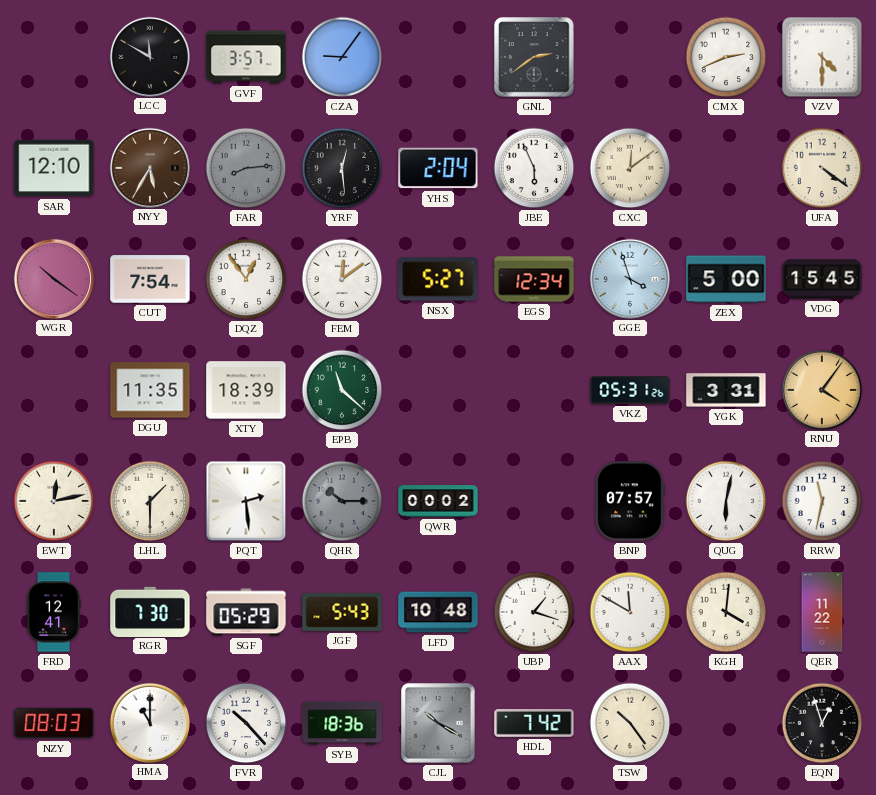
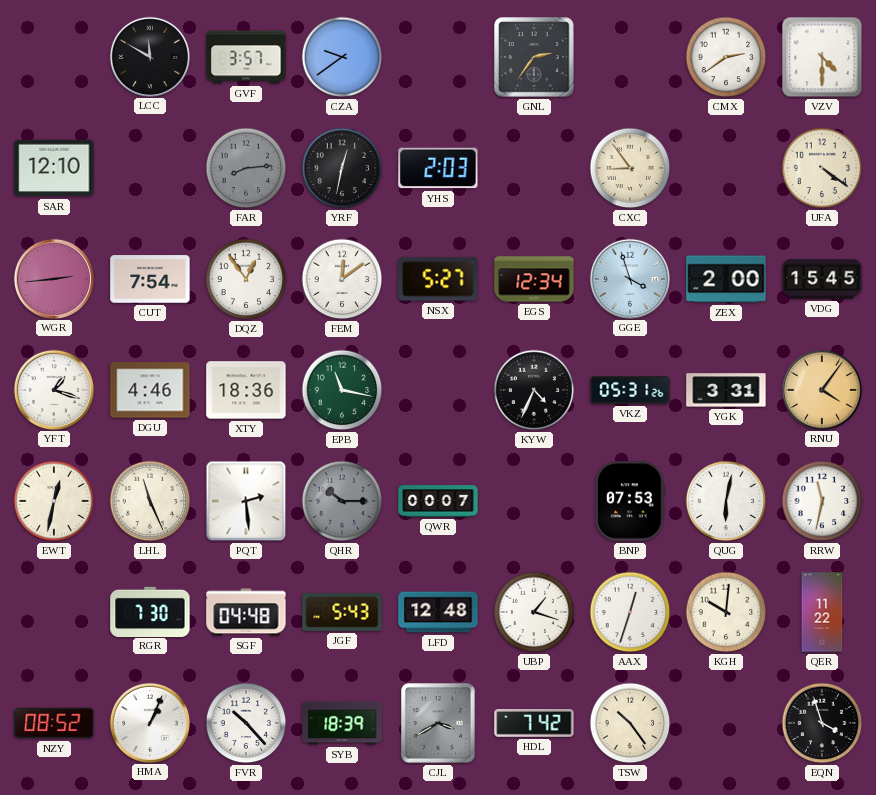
CZA: 9:06 -> 9:39 (342, 57)
GNL: 2:39 -> 2:36 (534, 57)
CMX: 2:41 -> 2:39 (726, 57)
NYY: 5:35 -> none (149, 167)
YRF: 12:29 -> 12:32 (342, 168)
YHS: 2:04 -> 2:03 (438, 168)
JBE: 5:56 -> none (534, 168)
CXC: 12:09 -> 8:54 (630, 168)
WGR: 10:21 -> 2:44 (53, 278)
ZEX: 5:00 -> 2:00 (726, 279)
YFT: none -> 1:18 (53, 389)
DGU: 11:35 -> 4:46 (150, 390)
XTY: 18:39 -> 18:36 (246, 390)
EPB: 11:22 -> 11:17 (342, 390)
KYW: none -> 4:34 (534, 390)
EWT: 12:13 -> 12:32 (54, 501)
LHL: 1:30 -> 11:26 (150, 501)
QWR: 00:02 -> 00:07 (438, 501)
BNP: 07:57 -> 07:53 (629, 501)
FRD: 12:41 -> none (54, 612)
SGF: 05:29 -> 04:48 (246, 612)
LFD: 10:48 -> 12:48 (438, 612)
AAX: 11:50 -> 12:33 (630, 612)
KGH: 4:01 -> 10:01 (726, 612)
NZY: 08:03 -> 08:52 (54, 723)
HMA: 11:00 -> 1:04 (149, 722)
SYB: 18:36 -> 18:39 (342, 723)
CJL: 10:20 -> 3:40 (438, 723)
EQN: 12:57 -> 3:57 (822, 723)
